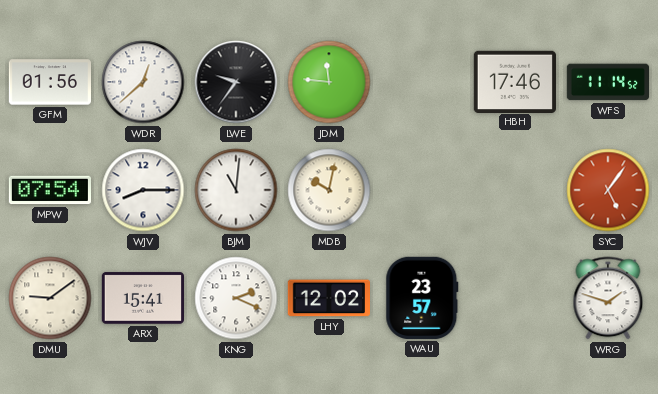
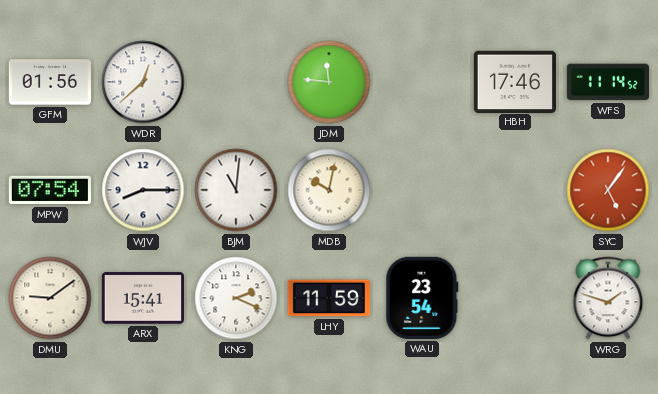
LWE: 9:36 -> none (236, 82)
LHY: 12:02 -> 11:59 (329, 298)
WAU: 23:57 -> 23:54 (422, 298)
